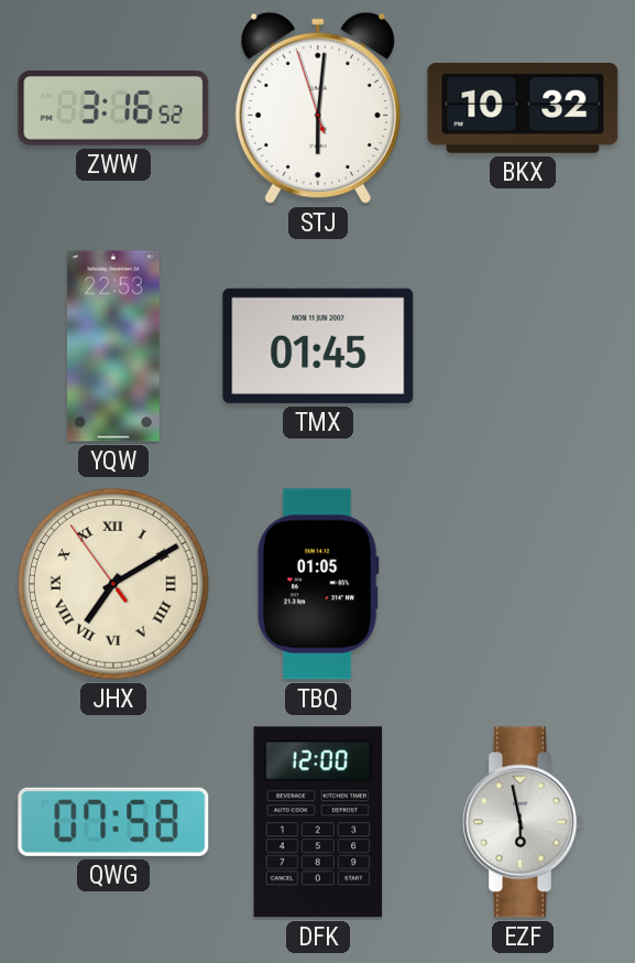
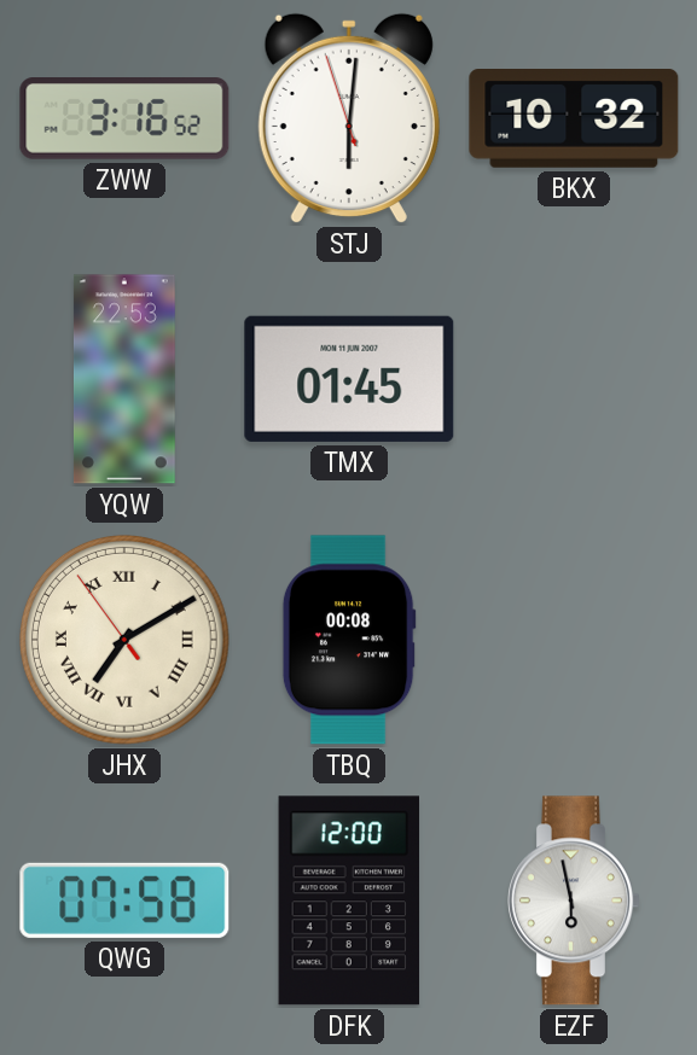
TBQ: 01:05 -> 00:08 (349, 640)
